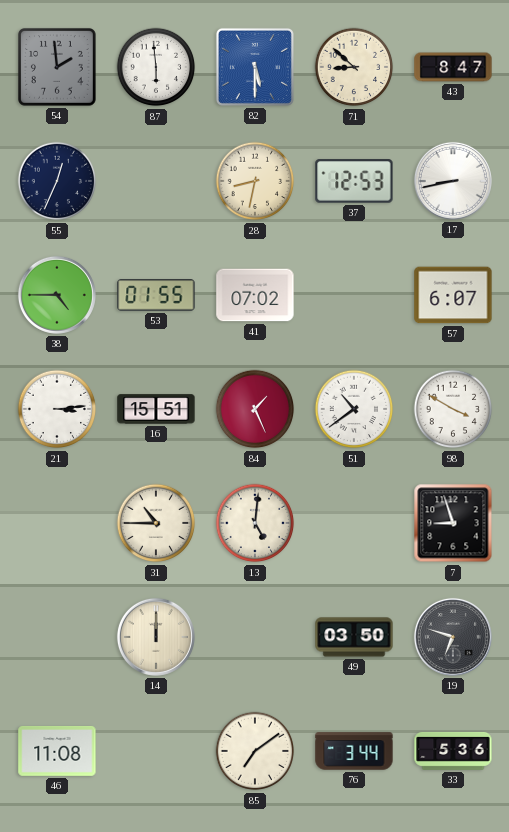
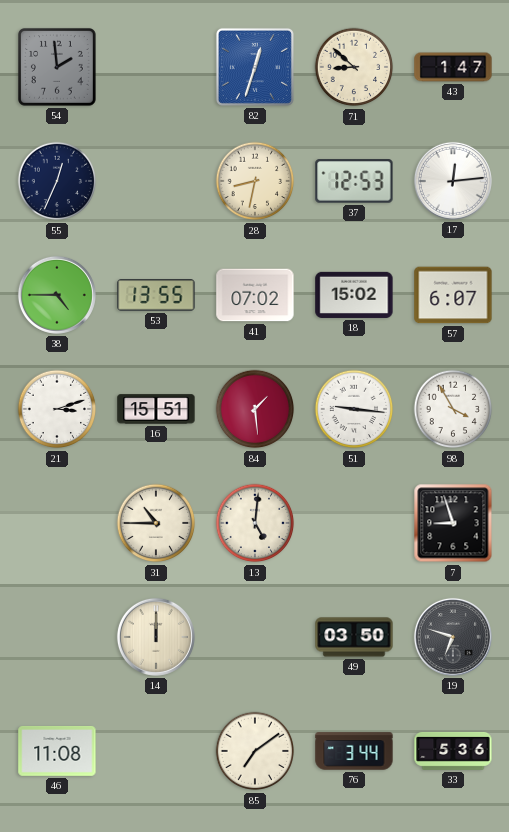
87: 5:59 -> none (156, 67)
82: 5:30 -> 12:33 (255, 67)
43: 8:47 -> 1:47 (453, 67)
17: 8:43 -> 12:14 (453, 181)
53: 01:55 -> 13:55 (156, 295)
18: none -> 15:02 (354, 295)
21: 3:14 -> 3:12 (57, 409)
84: 1:26 -> 1:29 (255, 409)
51: 10:39 -> 9:16 (354, 409)
98: 3:50 -> 3:55 (453, 409)
